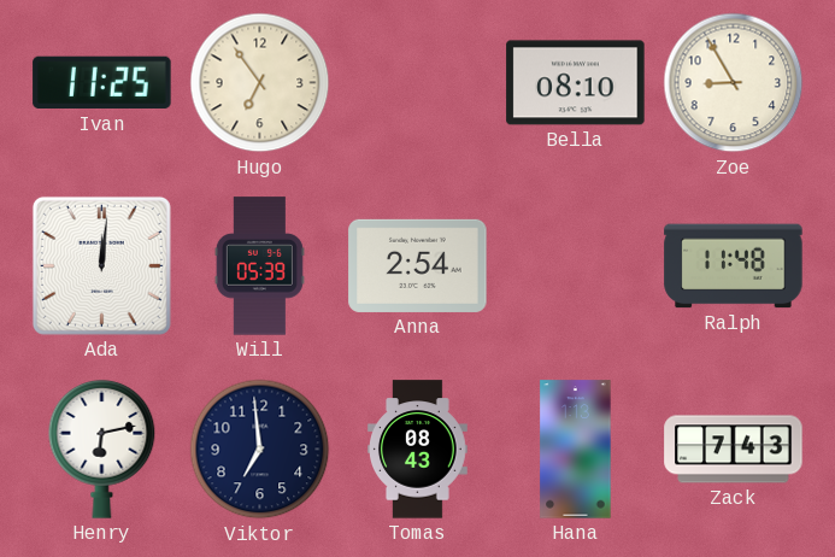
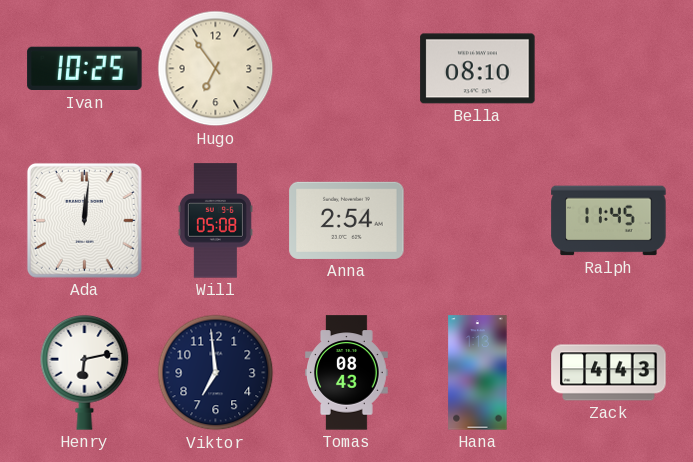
Ivan: 11:25 -> 10:25 (85, 69)
Zoe: 8:55 -> none (734, 83)
Will: 05:39 -> 05:08 (215, 221)
Ralph: 11:48 -> 11:45 (609, 221)
Zack: 7:43 -> 4:43 (609, 373)
